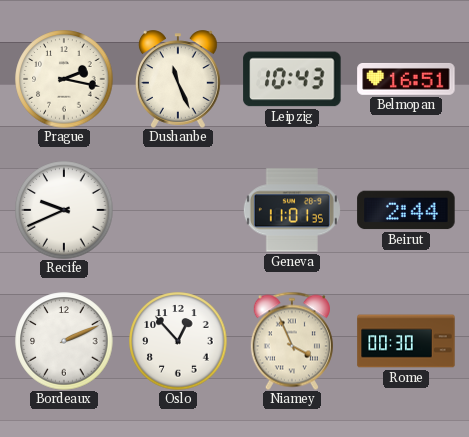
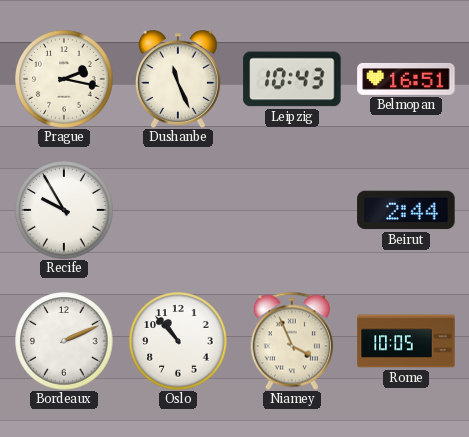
Recife: 9:41 -> 9:55 (64, 210)
Geneva: 11:01 -> none (292, 210)
Oslo: 12:53 -> 10:53 (178, 341)
Rome: 00:30 -> 10:05 (406, 341)
